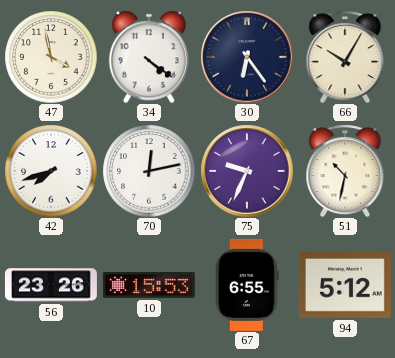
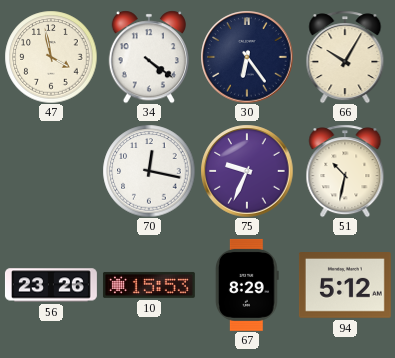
42: 7:42 -> none (51, 171)
70: 12:13 -> 12:17 (149, 171)
67: 6:55 -> 8:29 (247, 285)
